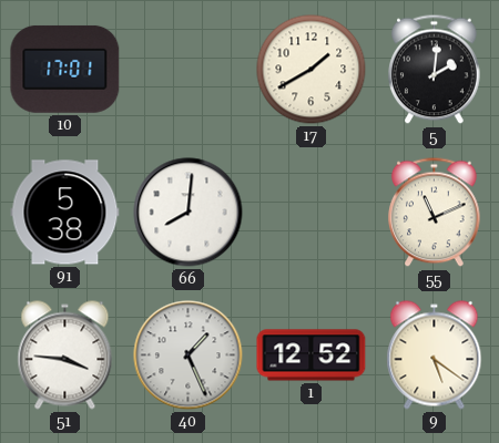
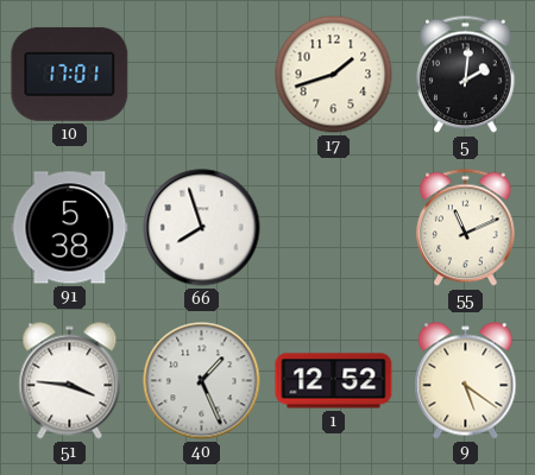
17: 1:40 -> 1:42 (334, 75)
66: 8:01 -> 7:57 (202, 228)
